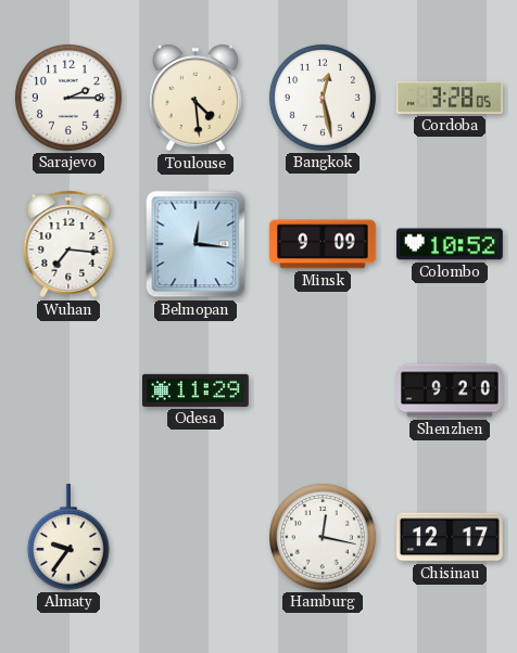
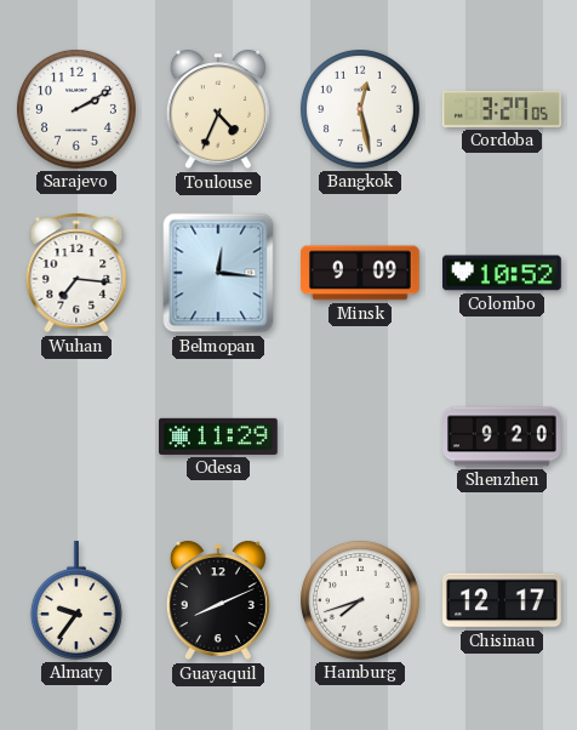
Sarajevo: 2:15 -> 2:10 (76, 109)
Toulouse: 4:29 -> 4:34 (218, 109)
Cordoba: 3:28 -> 3:27 (503, 109)
Guayaquil: none -> 8:11 (218, 600)
Hamburg: 12:17 -> 7:42 (360, 600)
